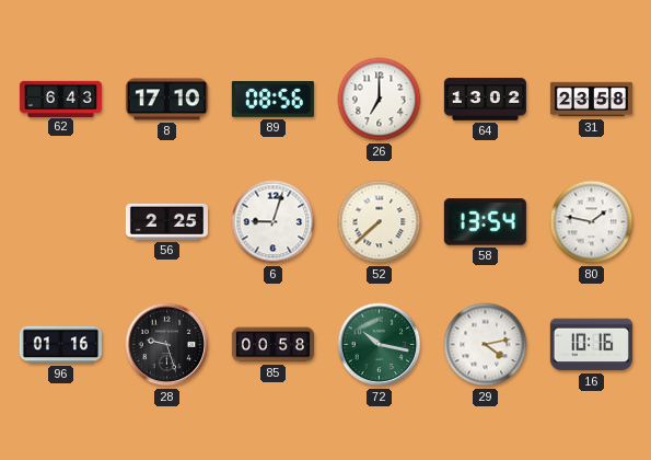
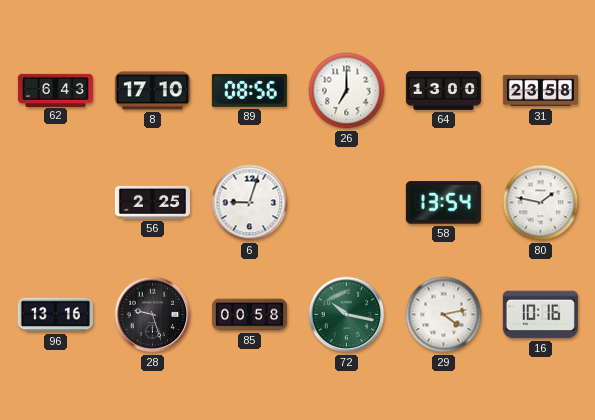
64: 13:02 -> 13:00 (443, 91)
52: 7:38 -> none (380, 222)
96: 01:16 -> 13:16 (55, 315)
